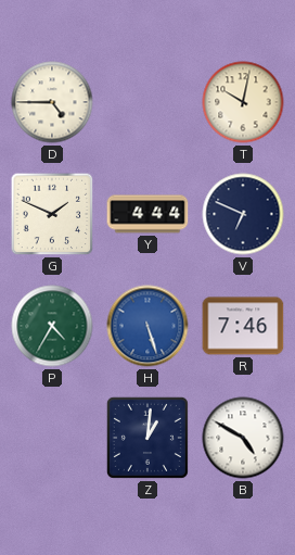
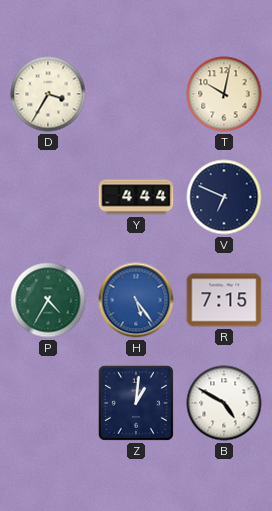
D: 4:45 -> 3:35 (48, 94)
G: 1:49 -> none (52, 214)
H: 5:27 -> 5:24 (136, 300)
R: 7:46 -> 7:15 (224, 300)
